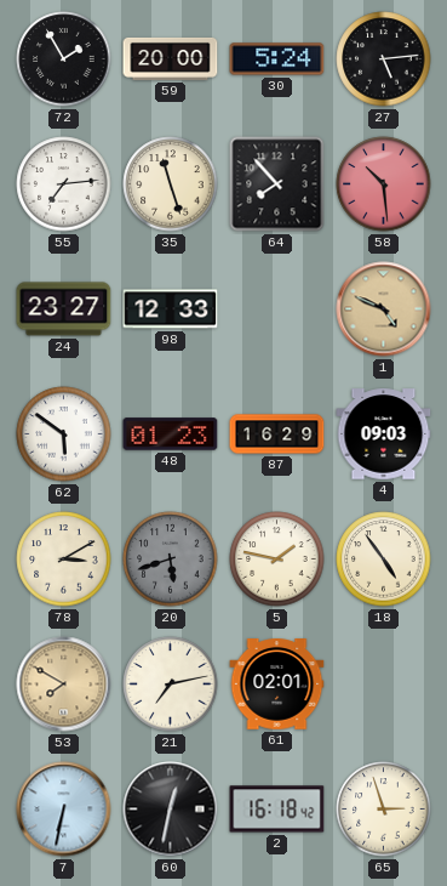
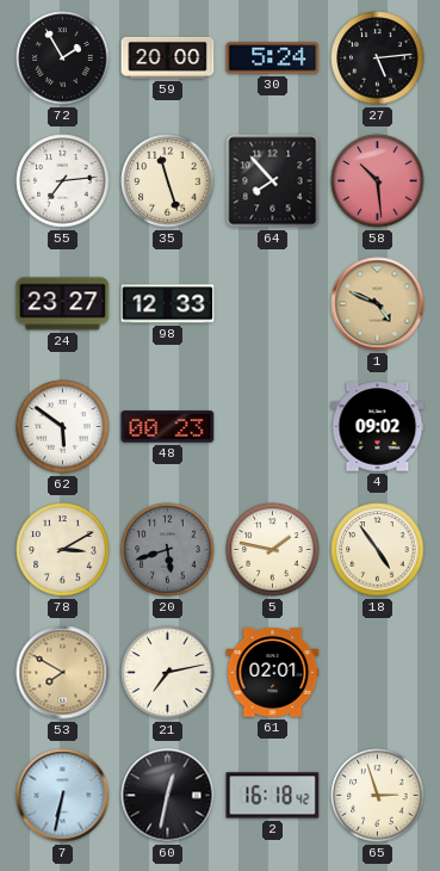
48: 01:23 -> 00:23 (168, 427)
87: 16:29 -> none (277, 435)
4: 09:03 -> 09:02 (378, 427)
